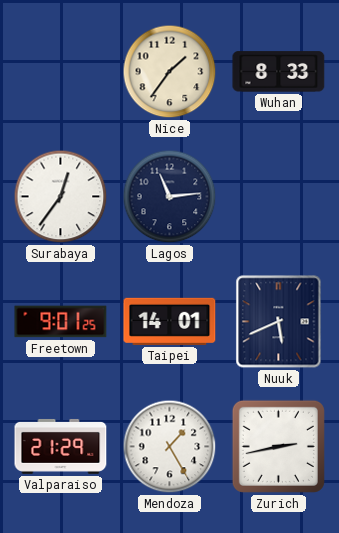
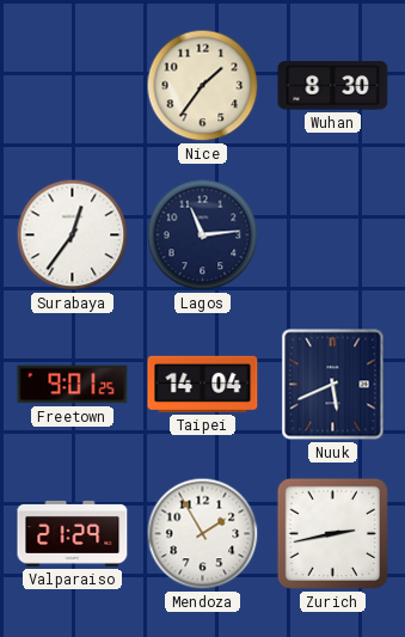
Wuhan: 8:33 -> 8:30 (333, 86)
Taipei: 14:01 -> 14:04 (203, 384)
Mendoza: 1:25 -> 1:55 (203, 534)
